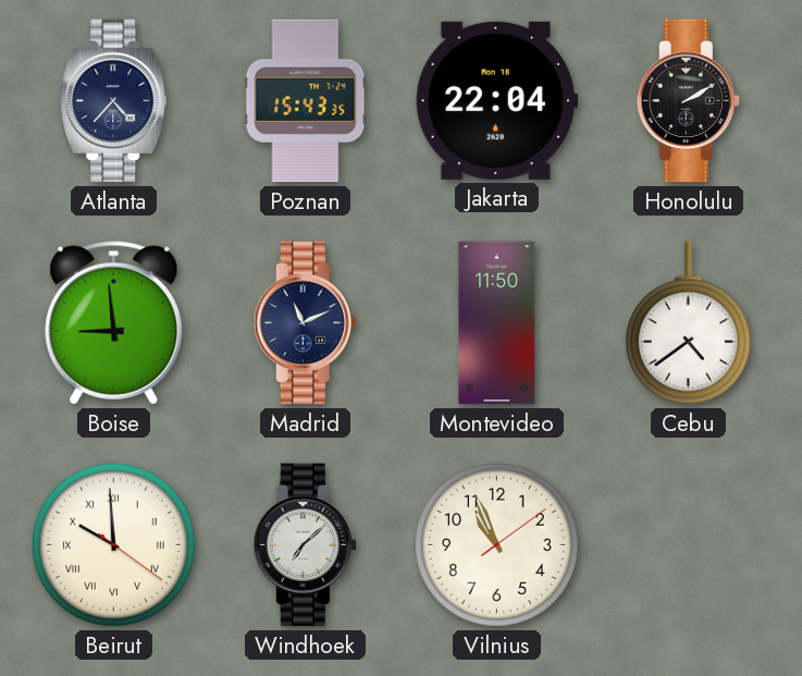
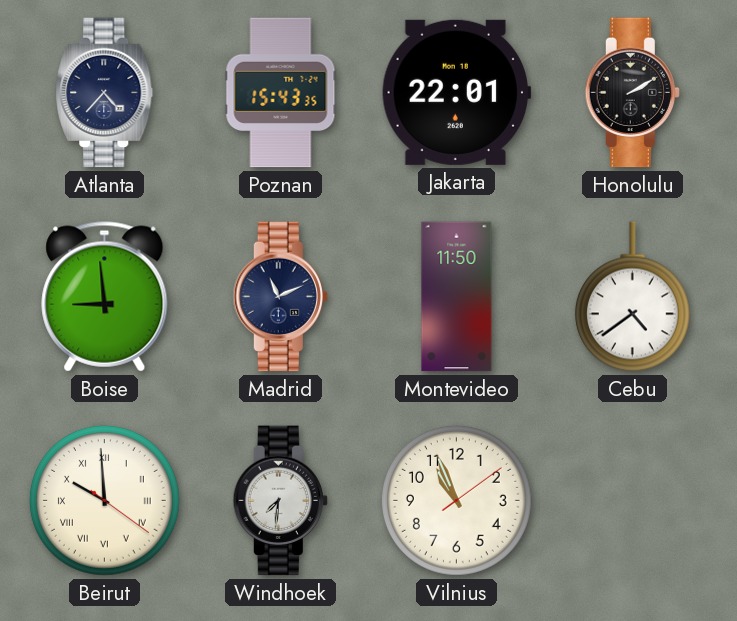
Jakarta: 22:04 -> 22:01 (457, 92)
Windhoek: 7:08 -> 7:31 (280, 501)
